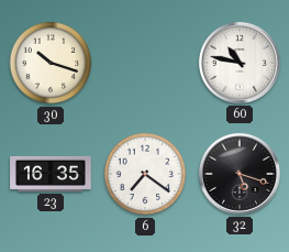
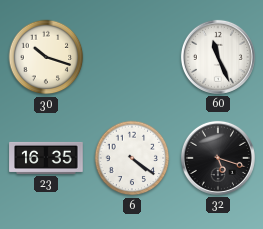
60: 10:47 -> 11:26 (218, 57)
6: 7:21 -> 4:21 (132, 158)
